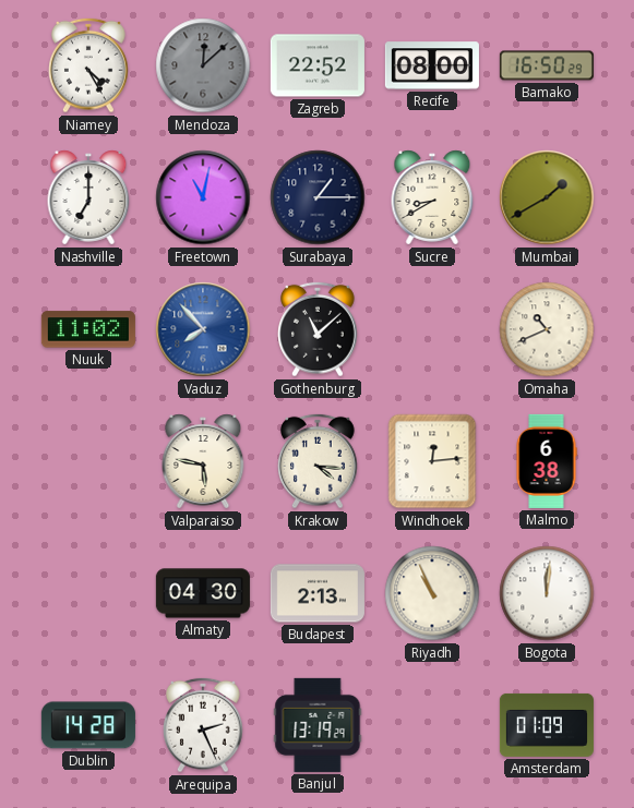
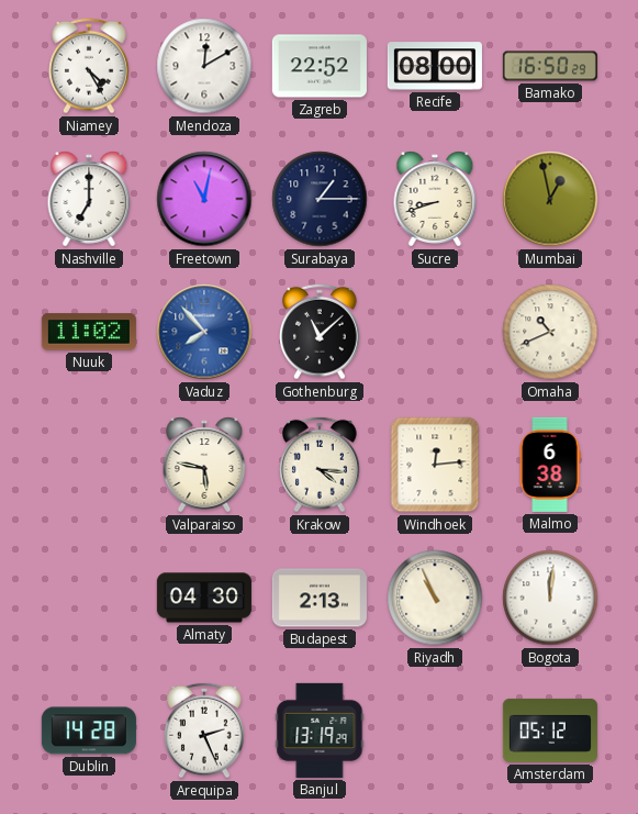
Mendoza: 12:08 -> 12:10 (204, 66)
Mendoza dial: grey -> white (204, 66)
Sucre: 8:40 -> 8:42 (435, 199)
Mumbai: 1:40 -> 12:58 (550, 199)
Amsterdam: 01:09 -> 05:12 (550, 731)
